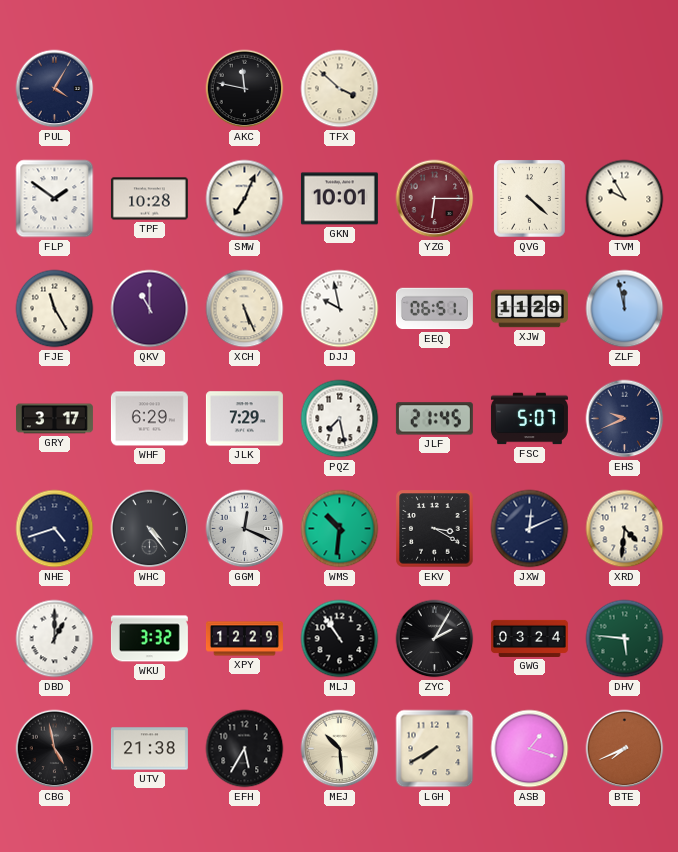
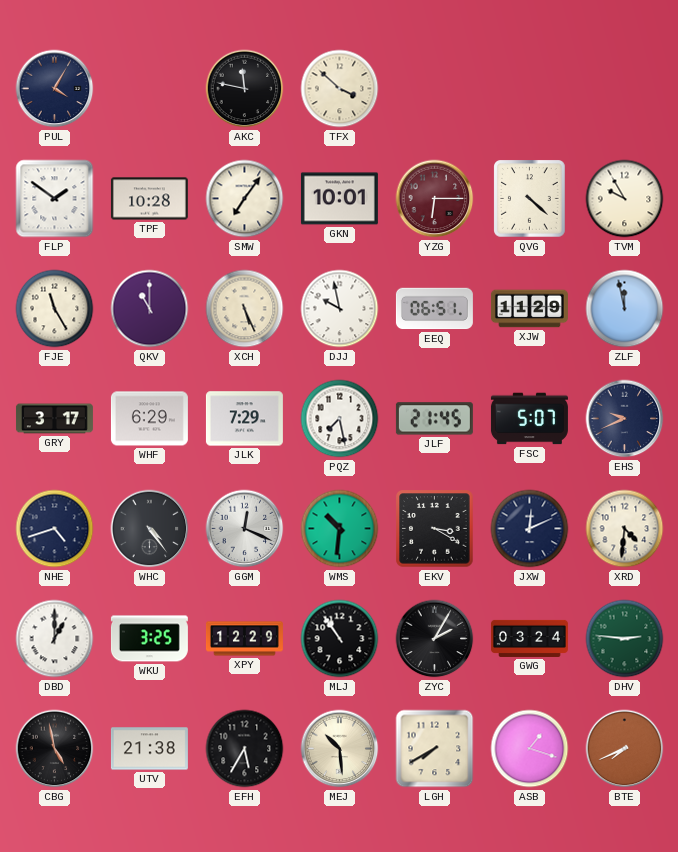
SMW: 7:04 -> 7:06 (245, 199)
WKU: 3:32 -> 3:25 (149, 639)
DHV: 5:46 -> 2:46 (625, 639)
